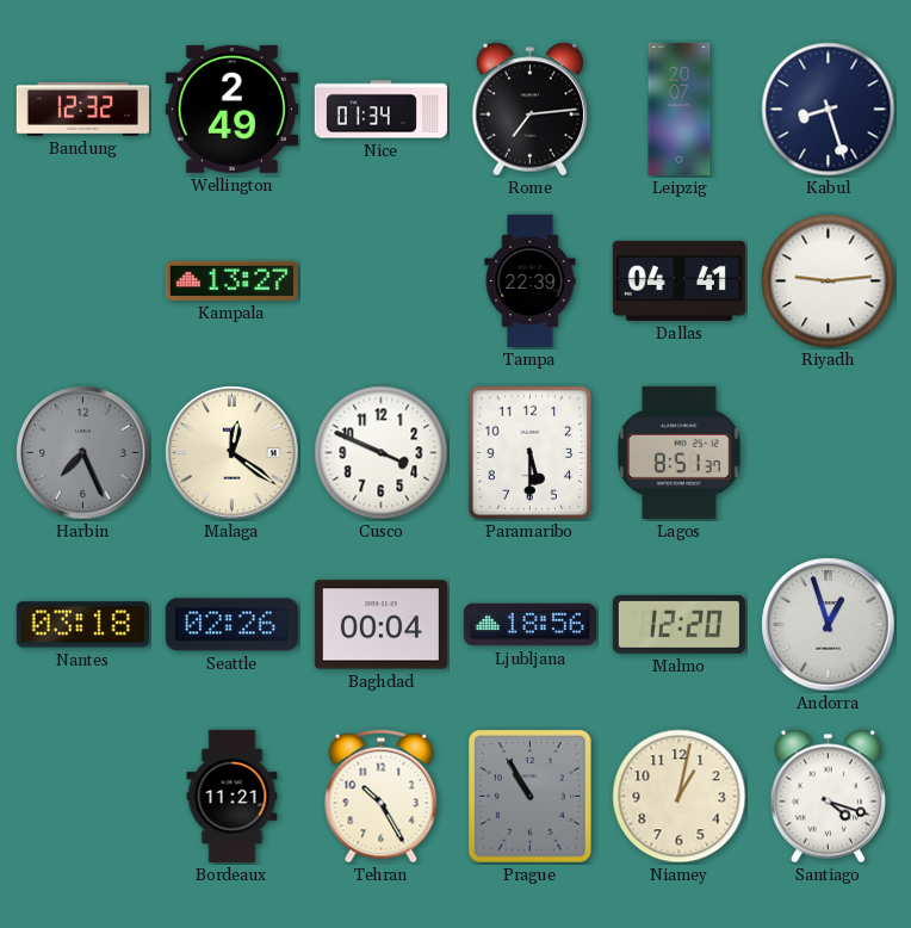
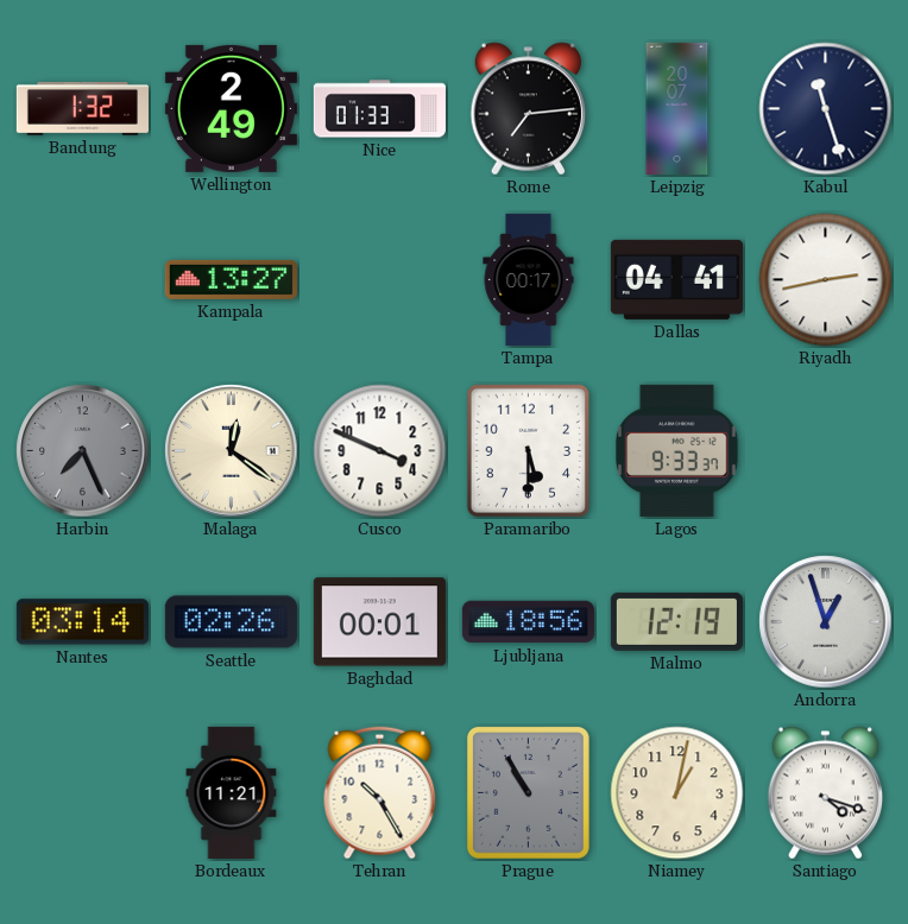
Bandung: 12:32 -> 1:32 (82, 109)
Nice: 01:34 -> 01:33 (379, 109)
Kabul: 8:27 -> 11:27 (826, 109)
Tampa: 22:39 -> 00:17 (529, 279)
Riyadh: 9:14 -> 2:43 (826, 280)
Lagos: 8:51 -> 9:33 (677, 450)
Nantes: 03:18 -> 03:14 (82, 622)
Baghdad: 00:04 -> 00:01 (379, 622)
Malmo: 12:20 -> 12:19 (676, 621)
